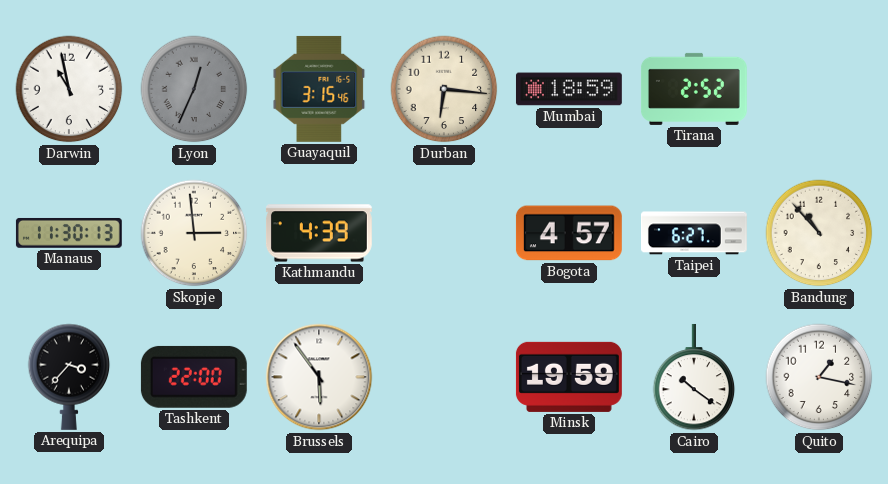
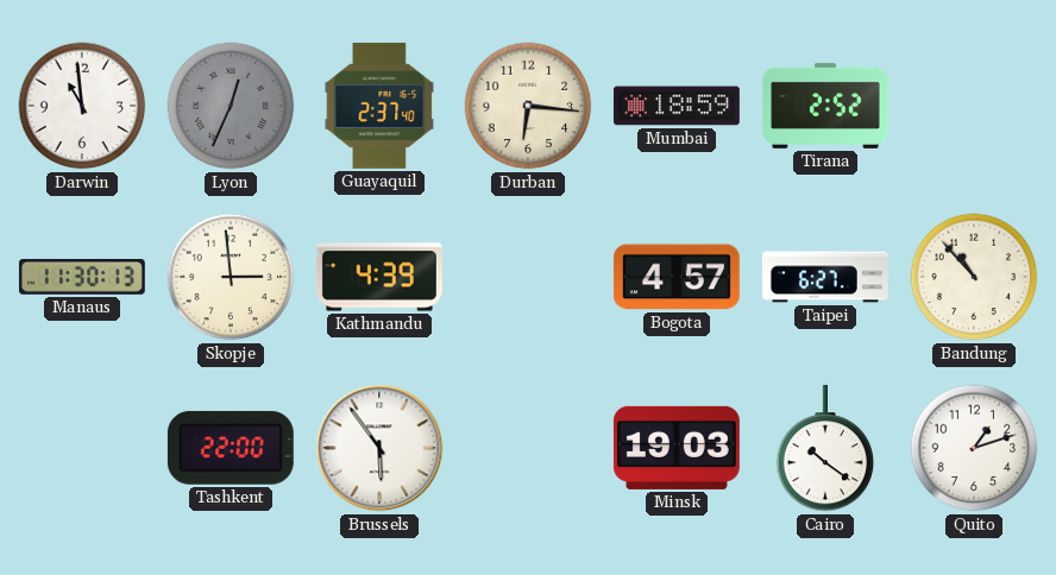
Darwin: 10:58 -> 10:59 (82, 106)
Guayaquil: 3:15 -> 2:37 (379, 106)
Arequipa: 3:37 -> none (69, 377)
Minsk: 19:59 -> 19:03 (677, 448)
Quito: 1:17 -> 1:12 (974, 448)
